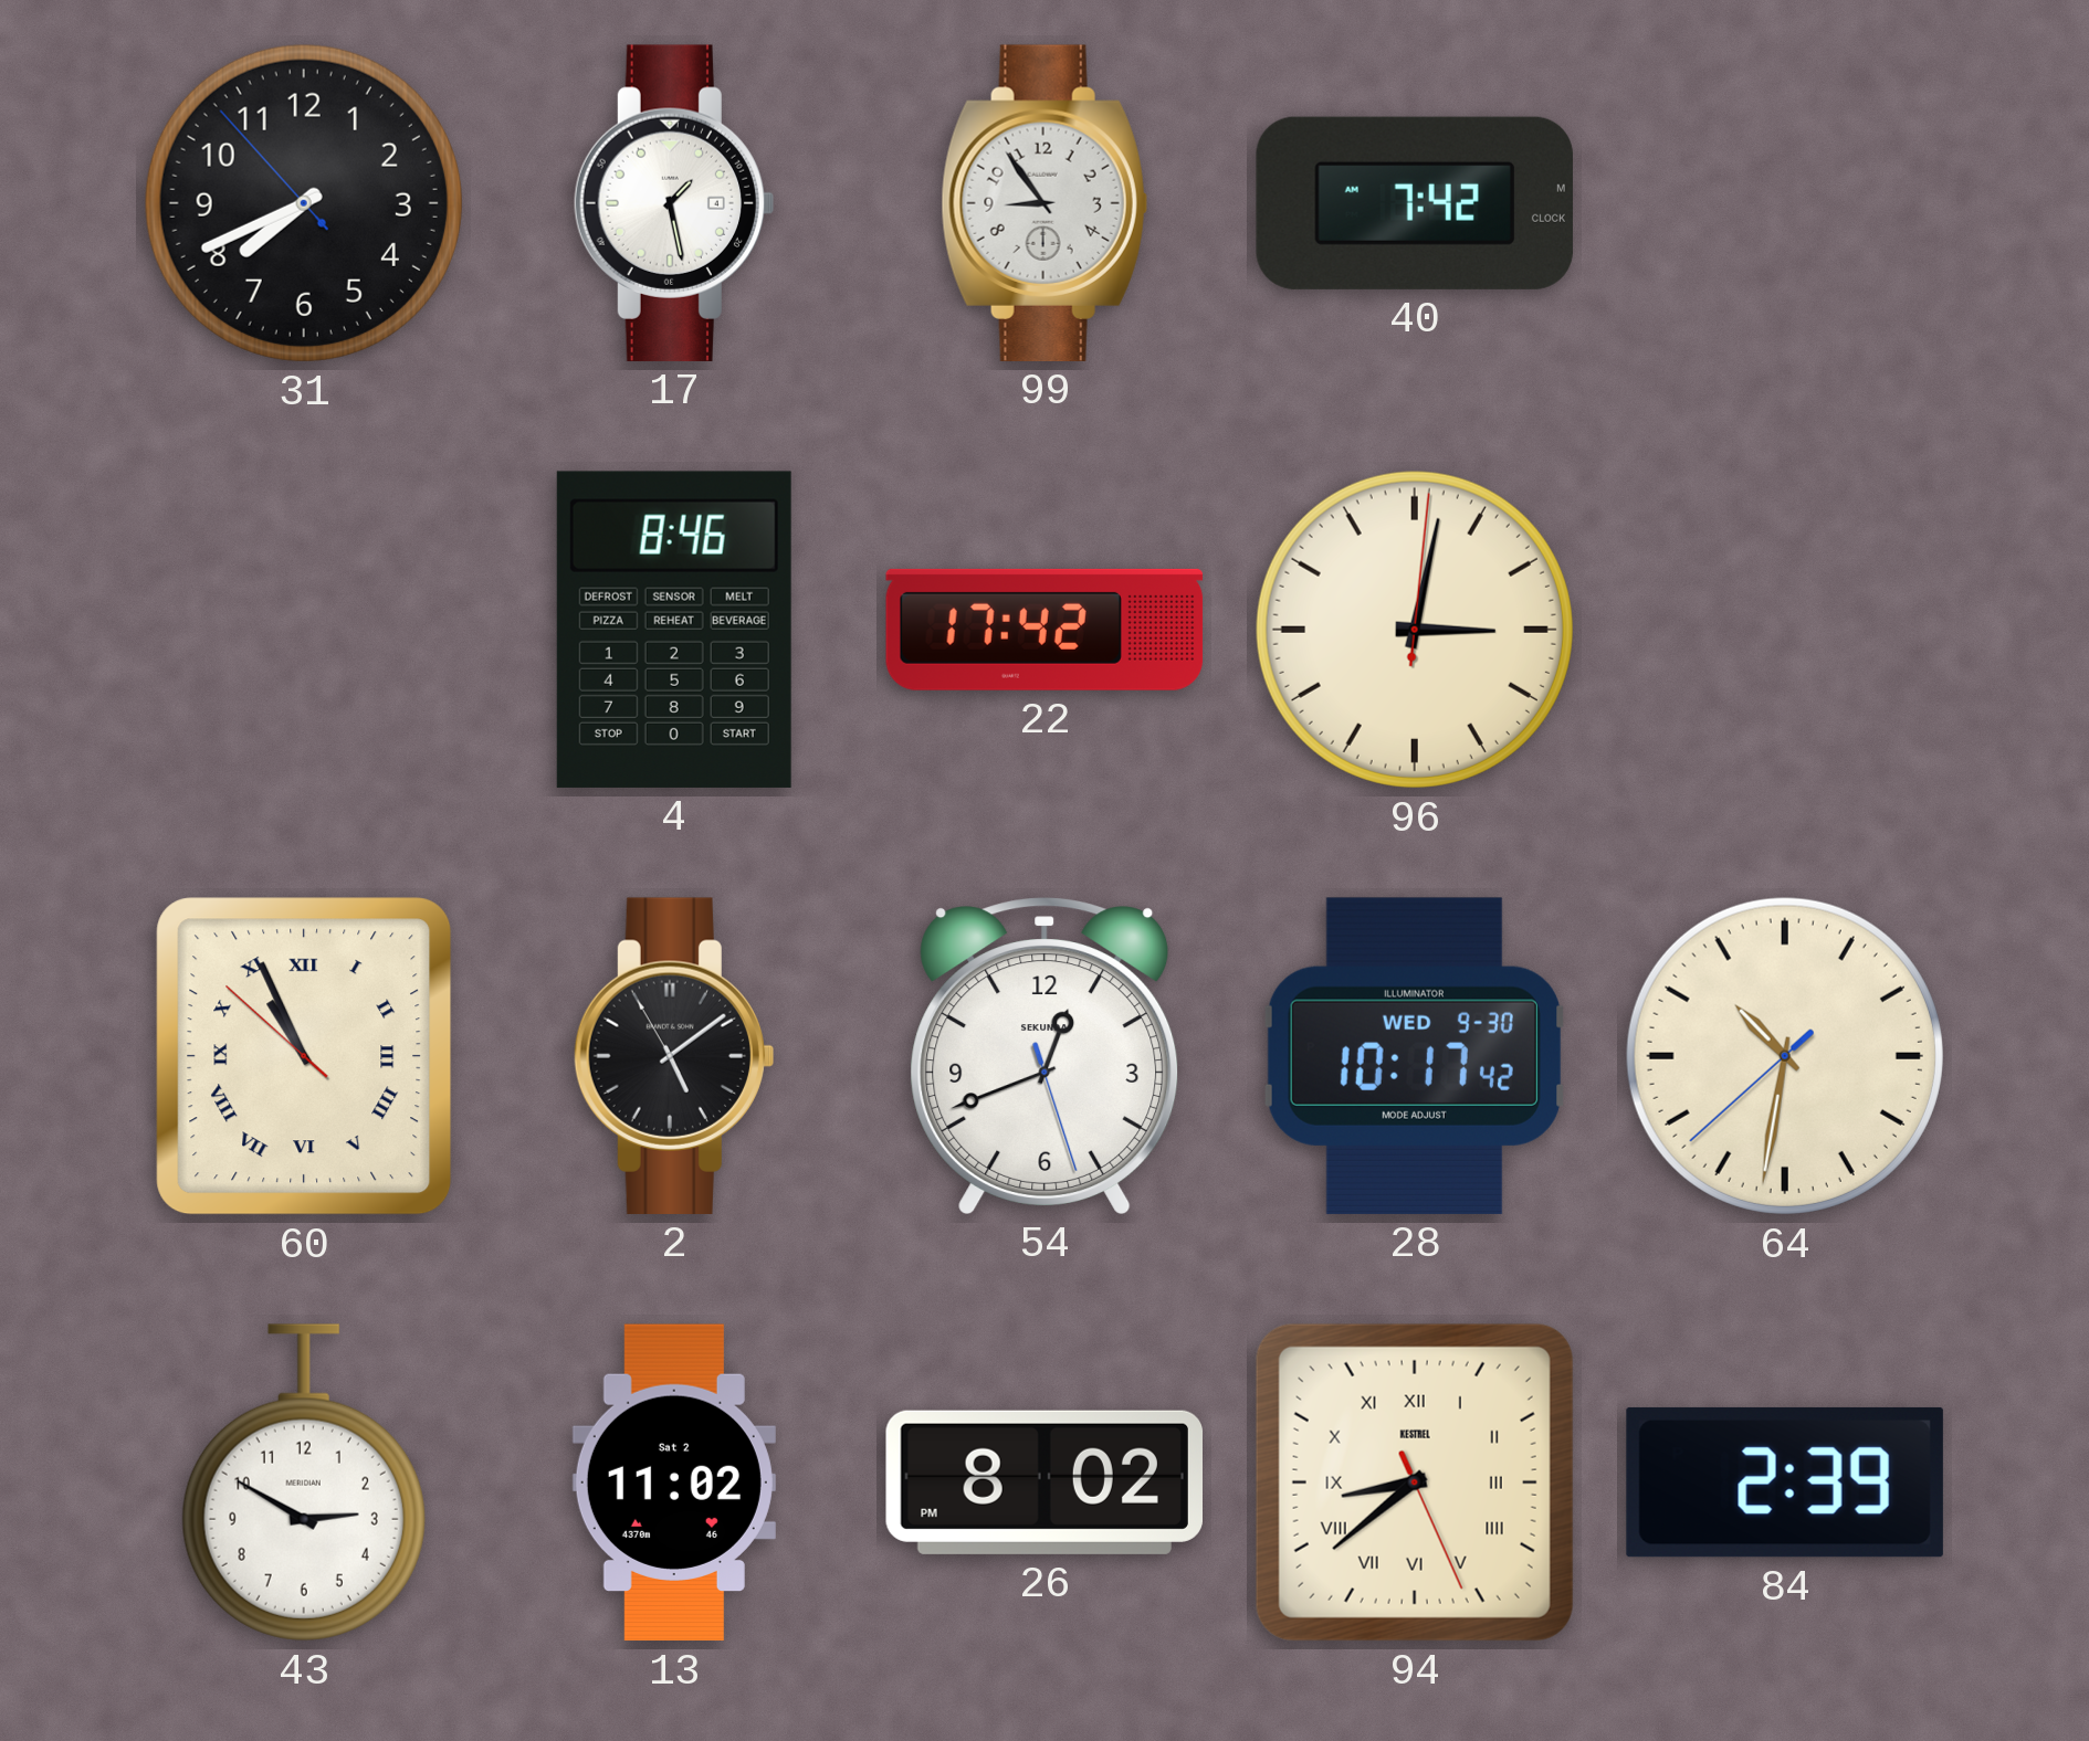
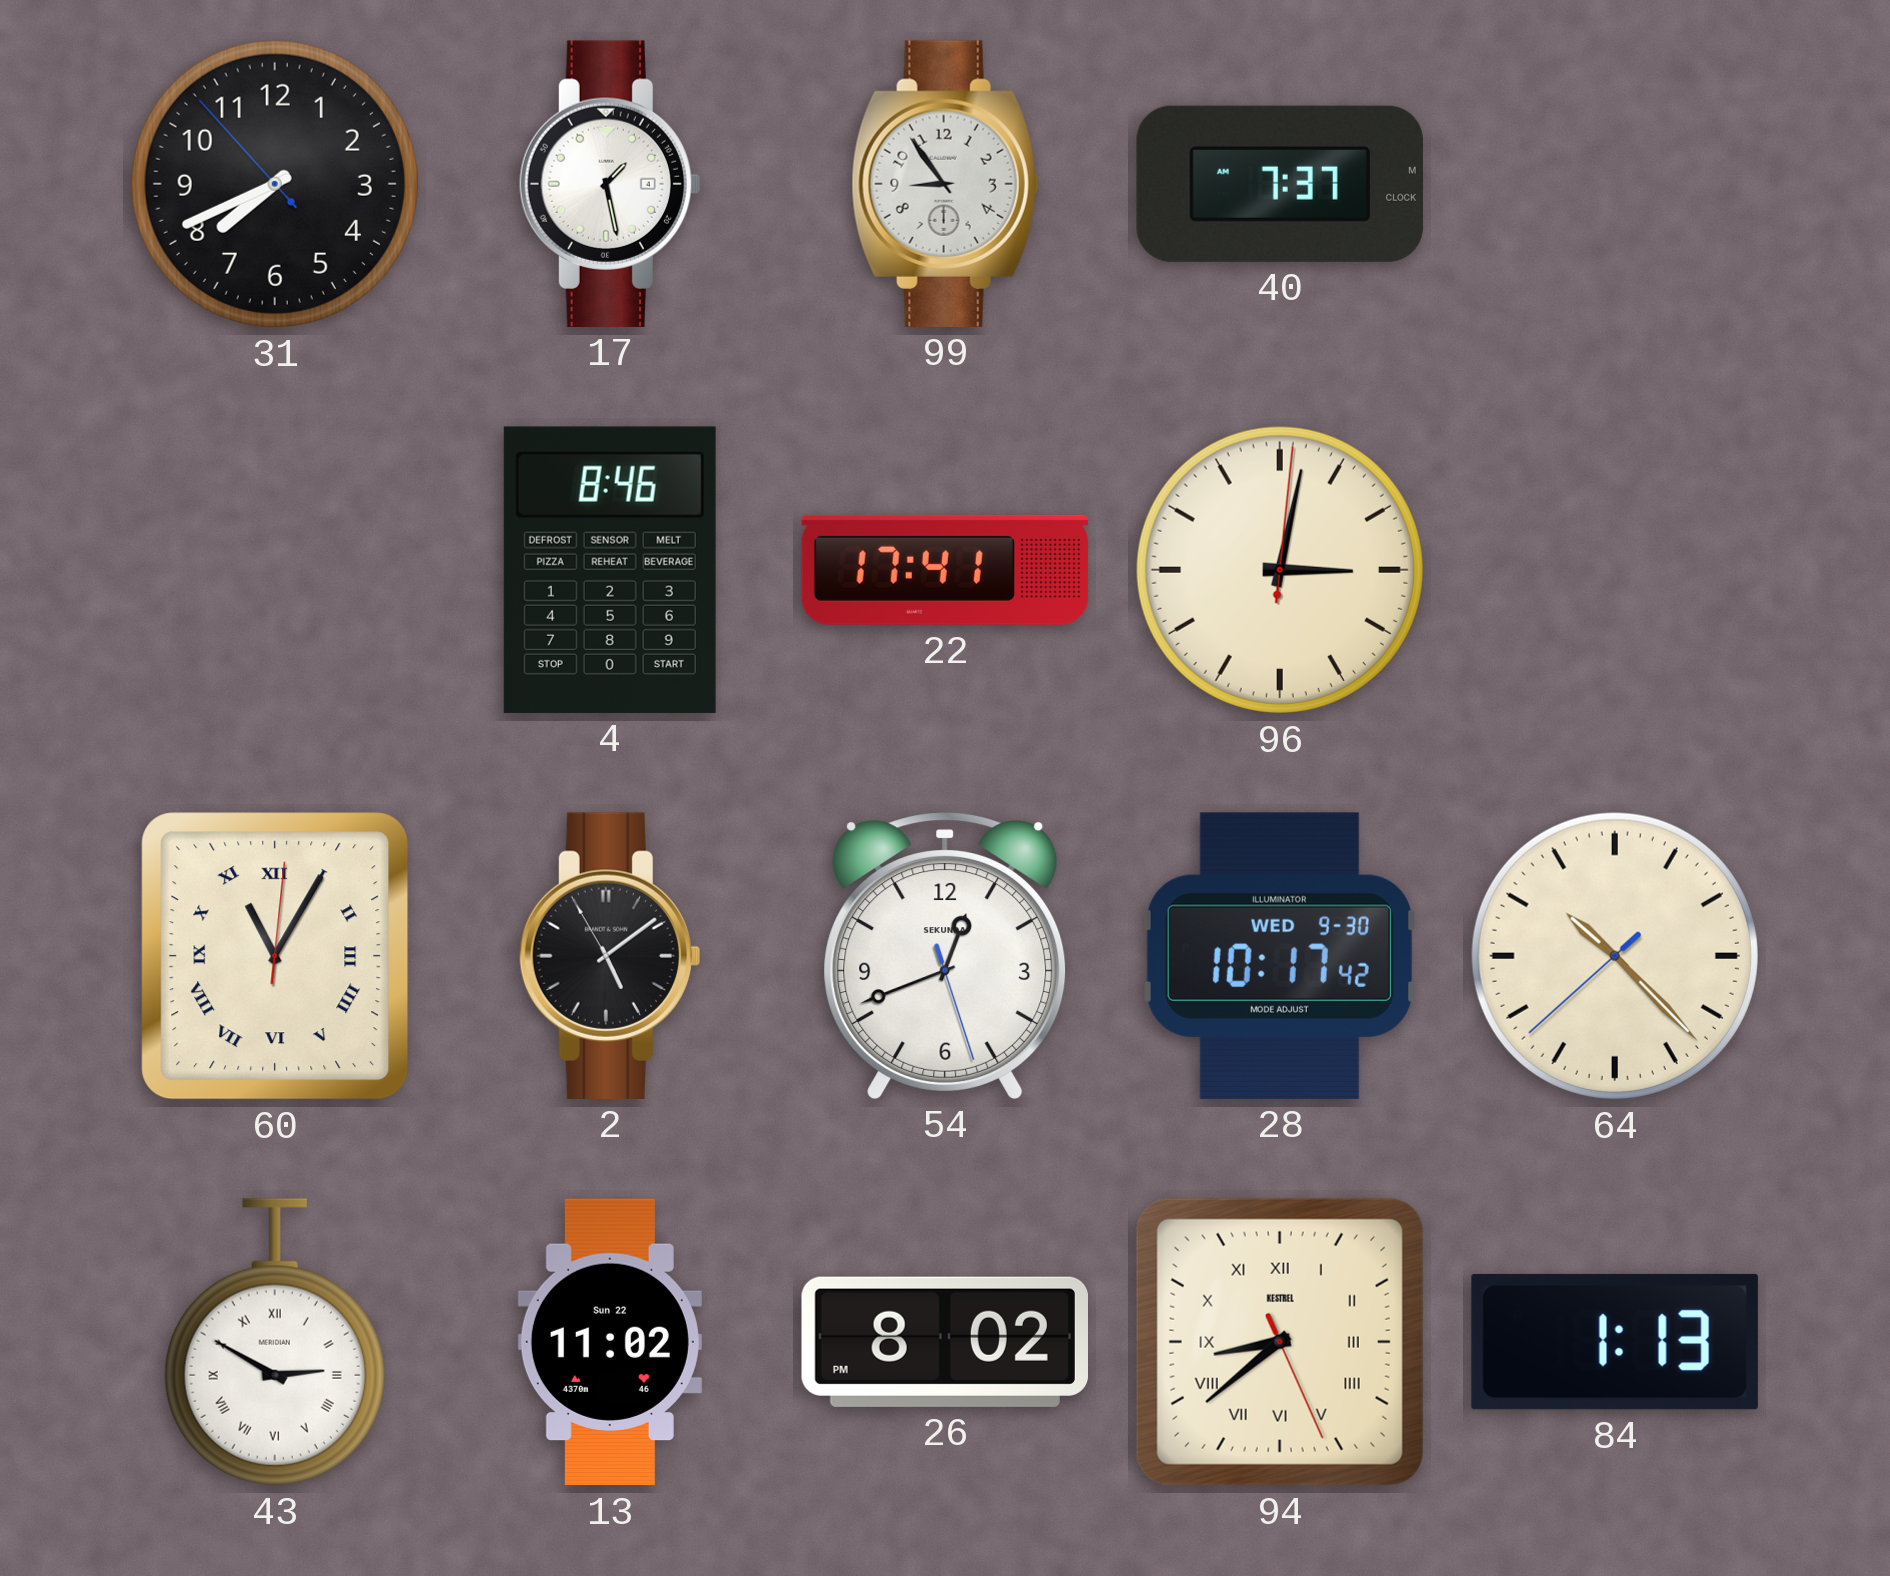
40: 7:42 -> 7:37 (1280, 184)
22: 17:42 -> 17:41 (945, 570)
60: 10:55 -> 11:05 (275, 956)
64: 10:31 -> 10:22 (1615, 956)
43 numerals: Arabic -> Roman (275, 1342)
13 date: Sat 2 -> Sun 22 (610, 1342)
84: 2:39 -> 1:13 (1615, 1342)
